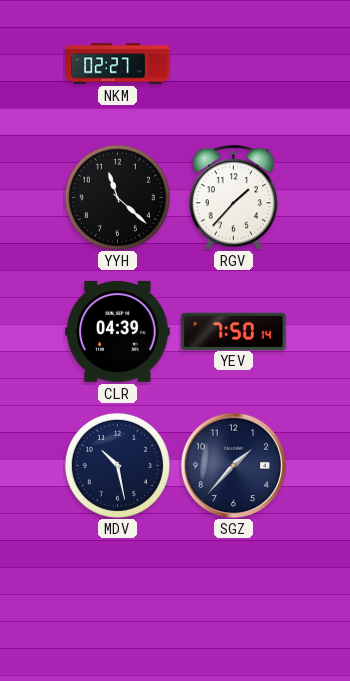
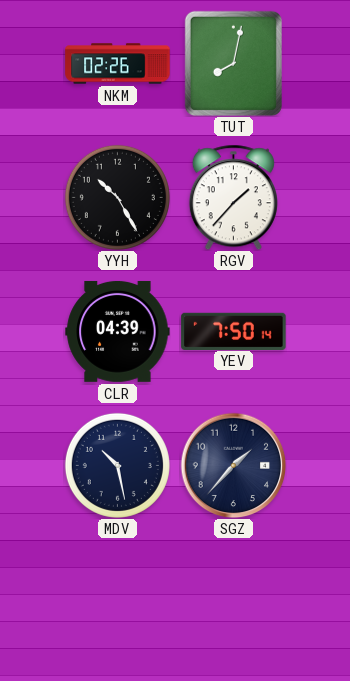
NKM: 02:27 -> 02:26 (118, 64)
TUT: none -> 8:02 (233, 63)
YYH: 11:22 -> 10:25 (117, 197)
